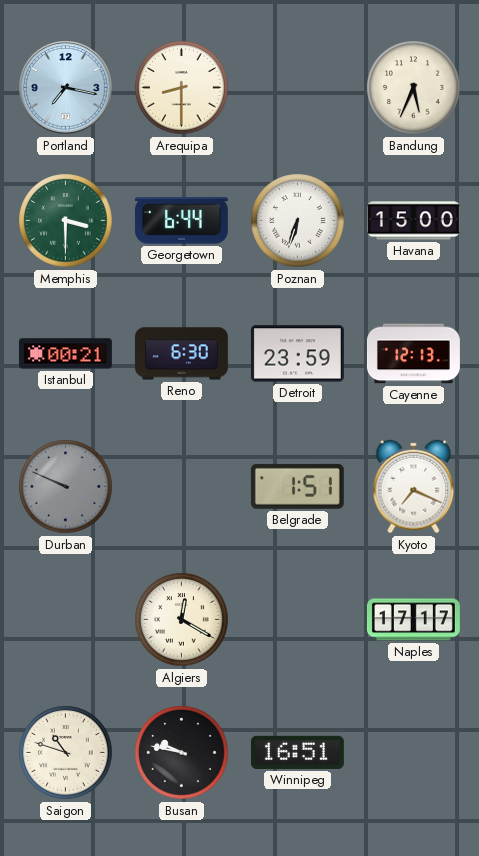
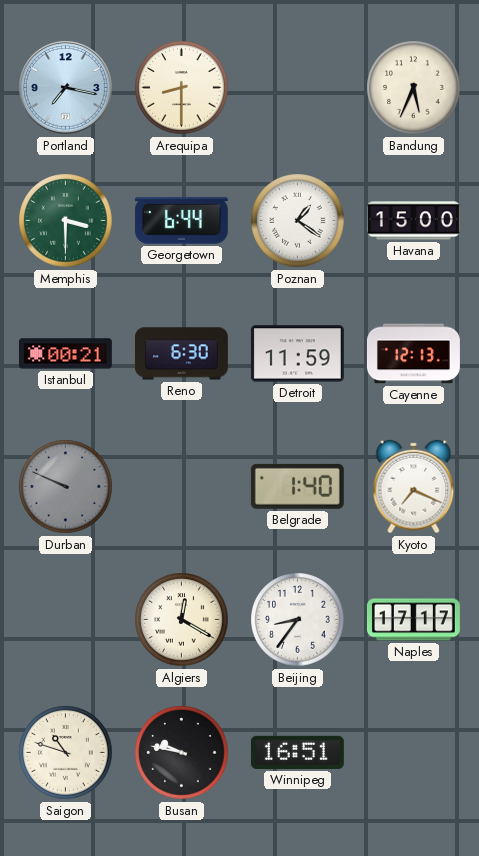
Poznan: 6:33 -> 1:21 (298, 221)
Detroit: 23:59 -> 11:59 (297, 354)
Belgrade: 1:51 -> 1:40 (297, 486)
Beijing: none -> 8:36 (298, 620)
